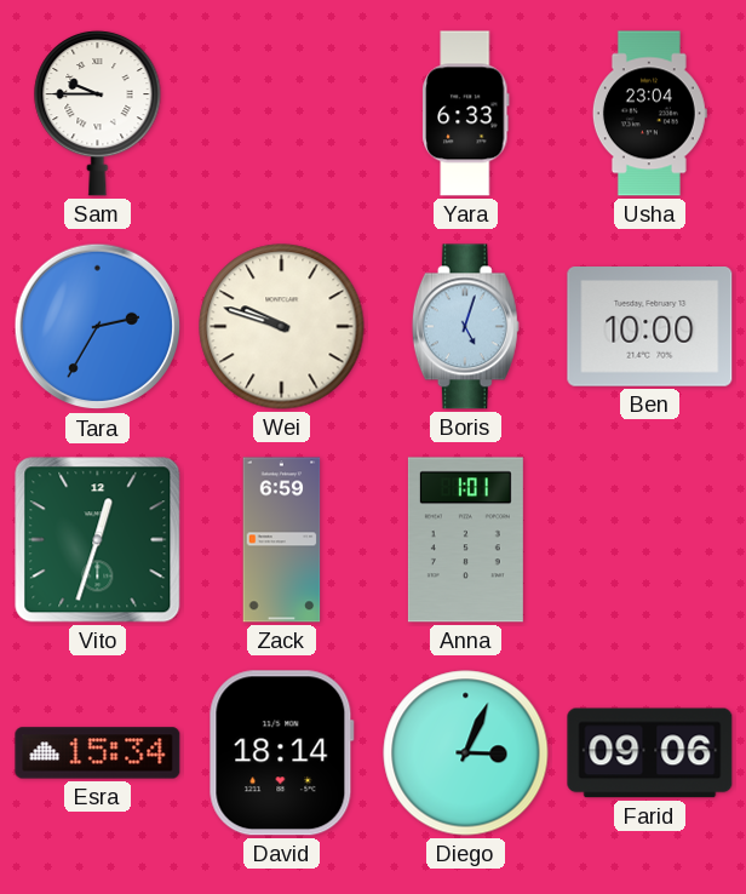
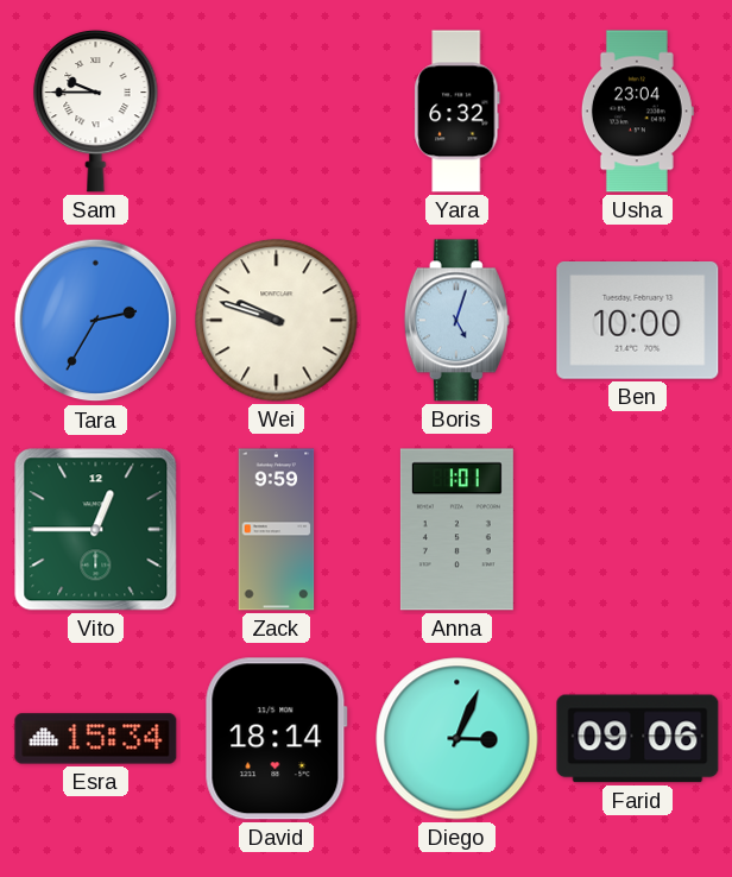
Yara: 6:33 -> 6:32 (457, 112)
Vito: 12:33 -> 12:45 (96, 530)
Zack: 6:59 -> 9:59 (277, 530)
